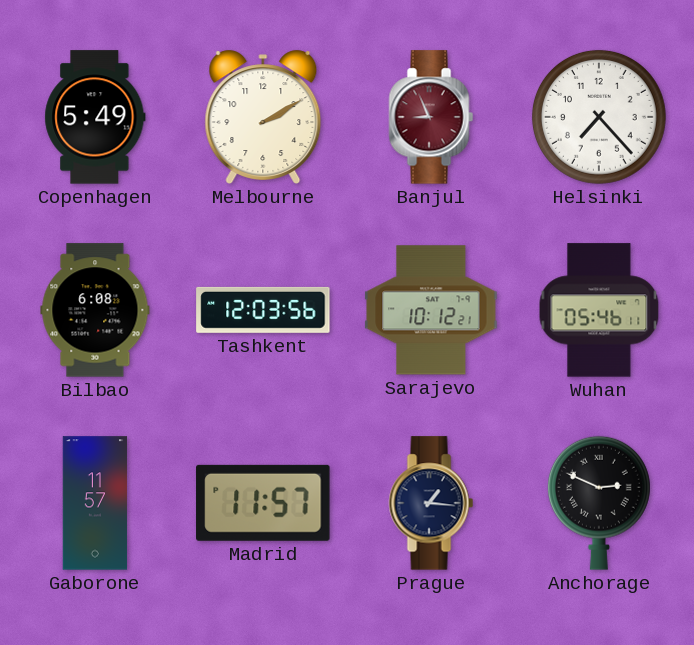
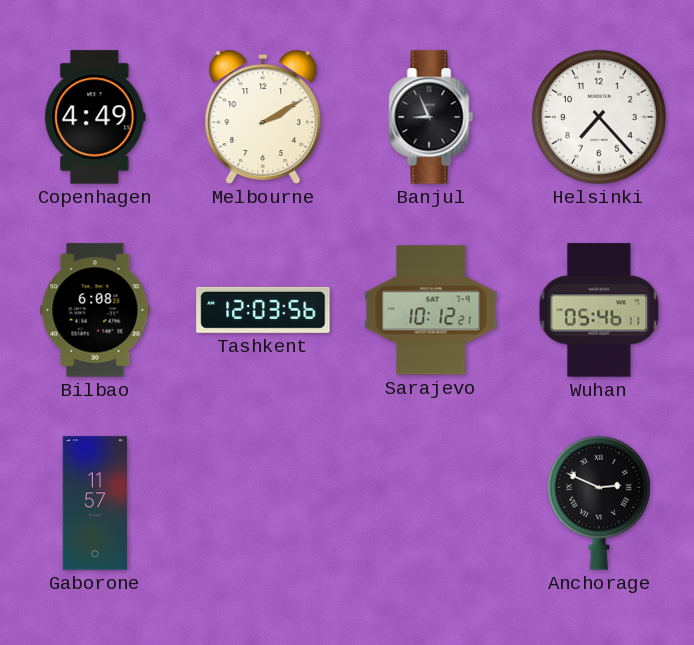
Copenhagen: 5:49 -> 4:49 (95, 117)
Banjul dial: burgundy -> black (431, 117)
Madrid: 11:57 -> none (263, 503)
Prague: 1:16 -> none (431, 503)
